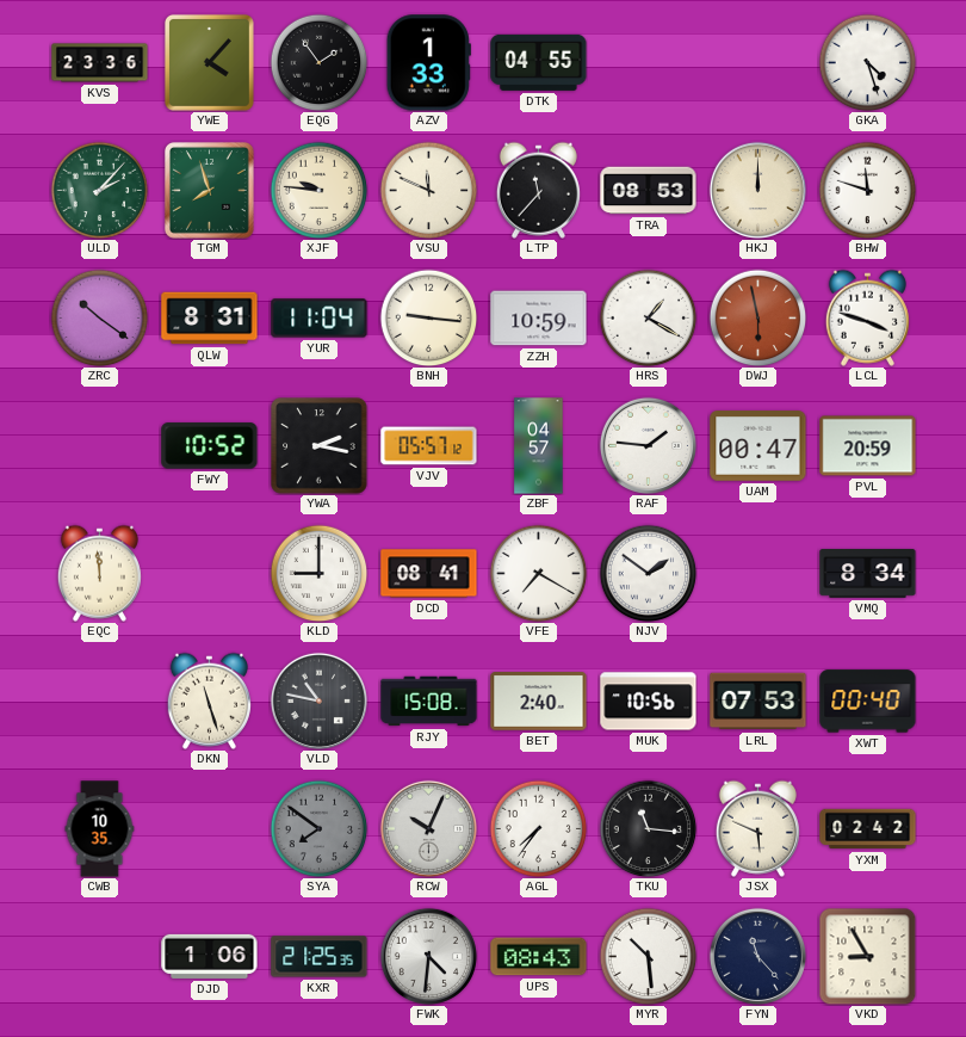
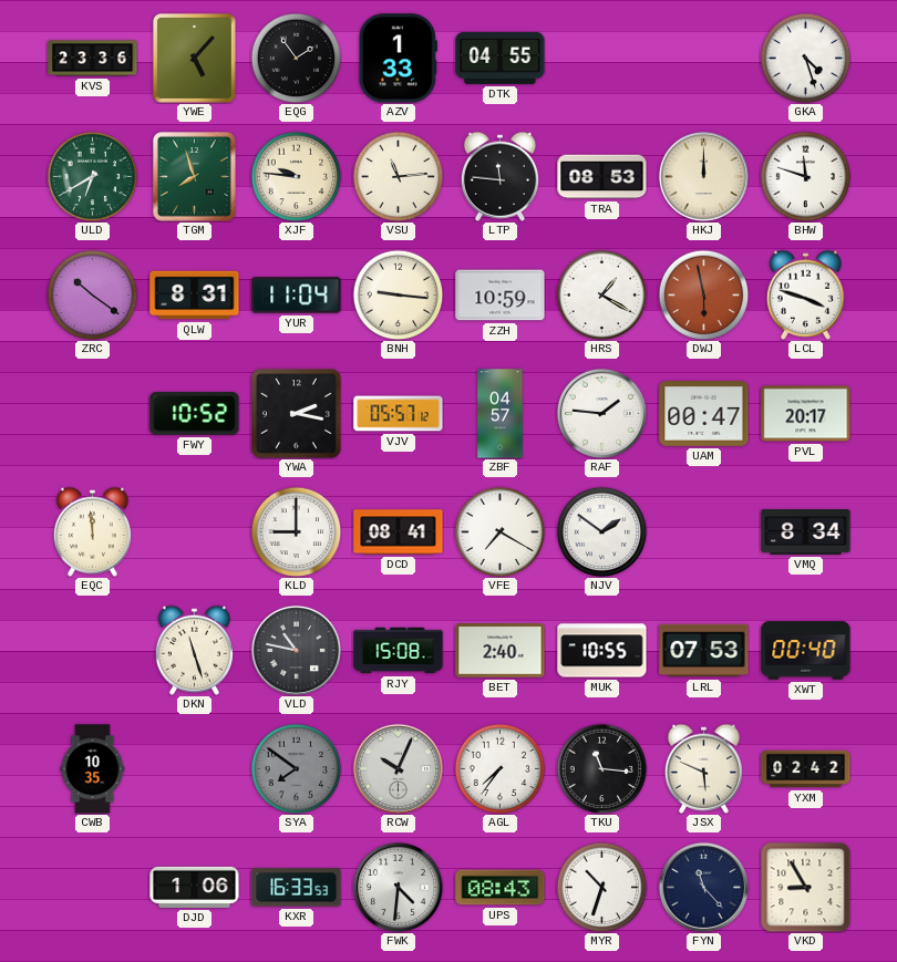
YWE: 4:07 -> 5:07 (194, 58)
ULD: 2:07 -> 6:40 (92, 176)
VSU: 11:49 -> 11:14 (398, 176)
LTP: 11:37 -> 11:46 (499, 176)
PVL: 20:59 -> 20:17 (806, 414)
MUK: 10:56 -> 10:55 (602, 651)
KXR: 21:25 -> 16:33 (297, 888)
MYR: 10:29 -> 10:33 (601, 887)
